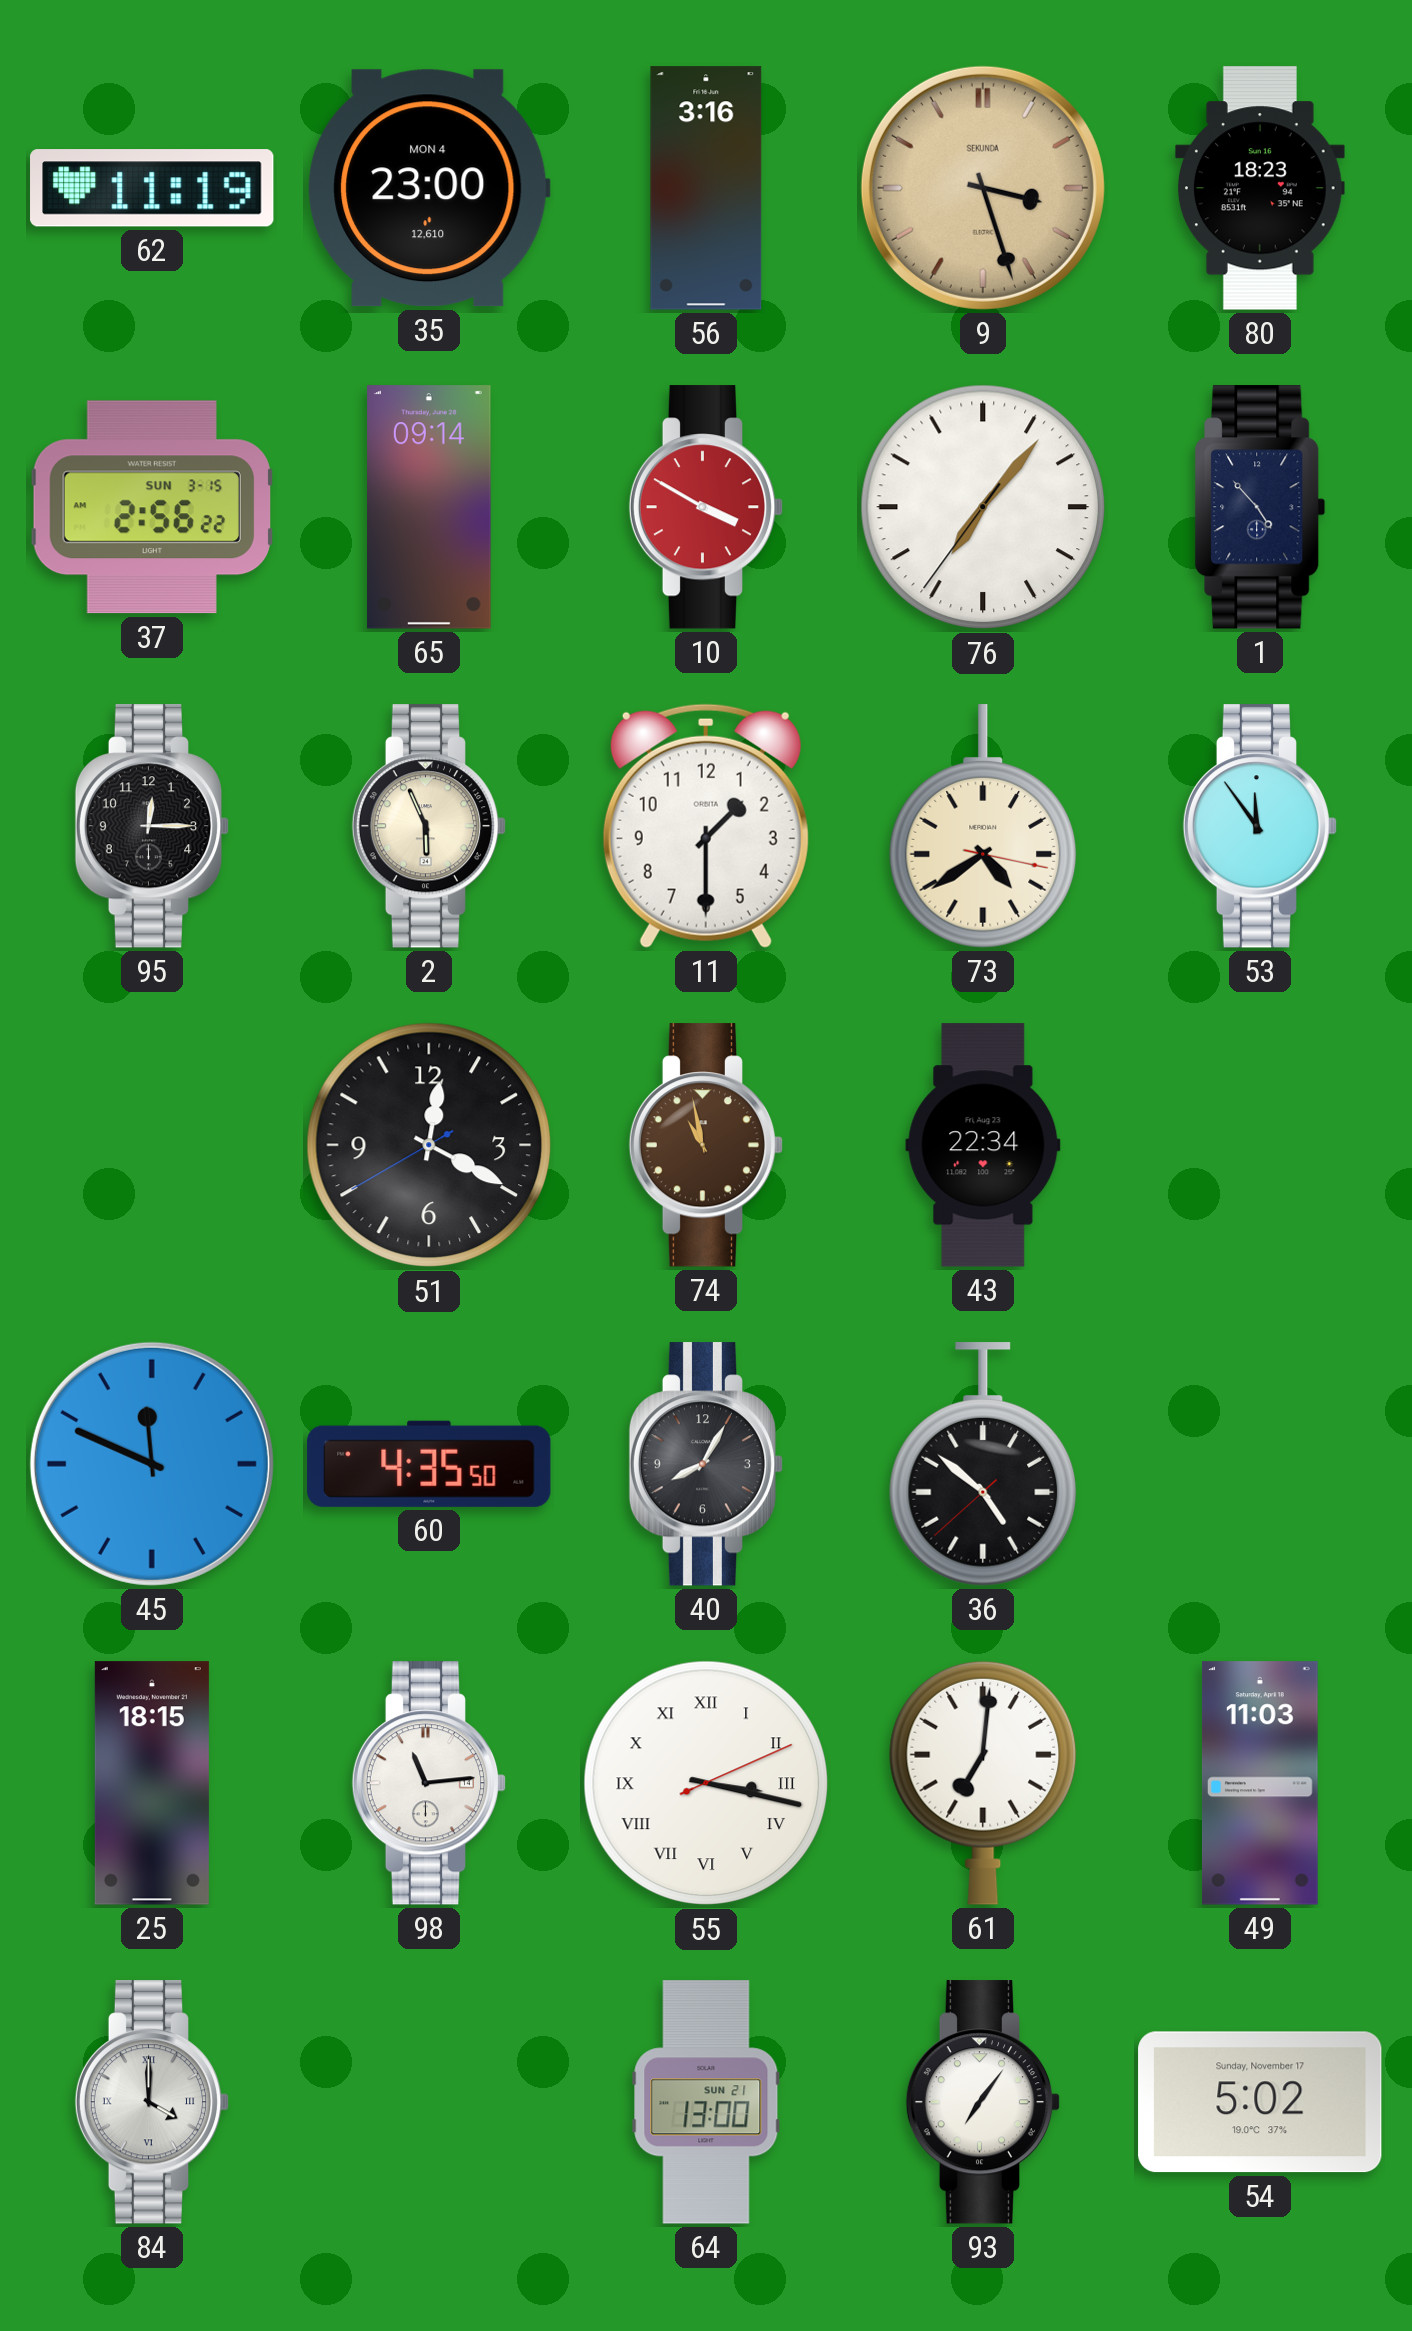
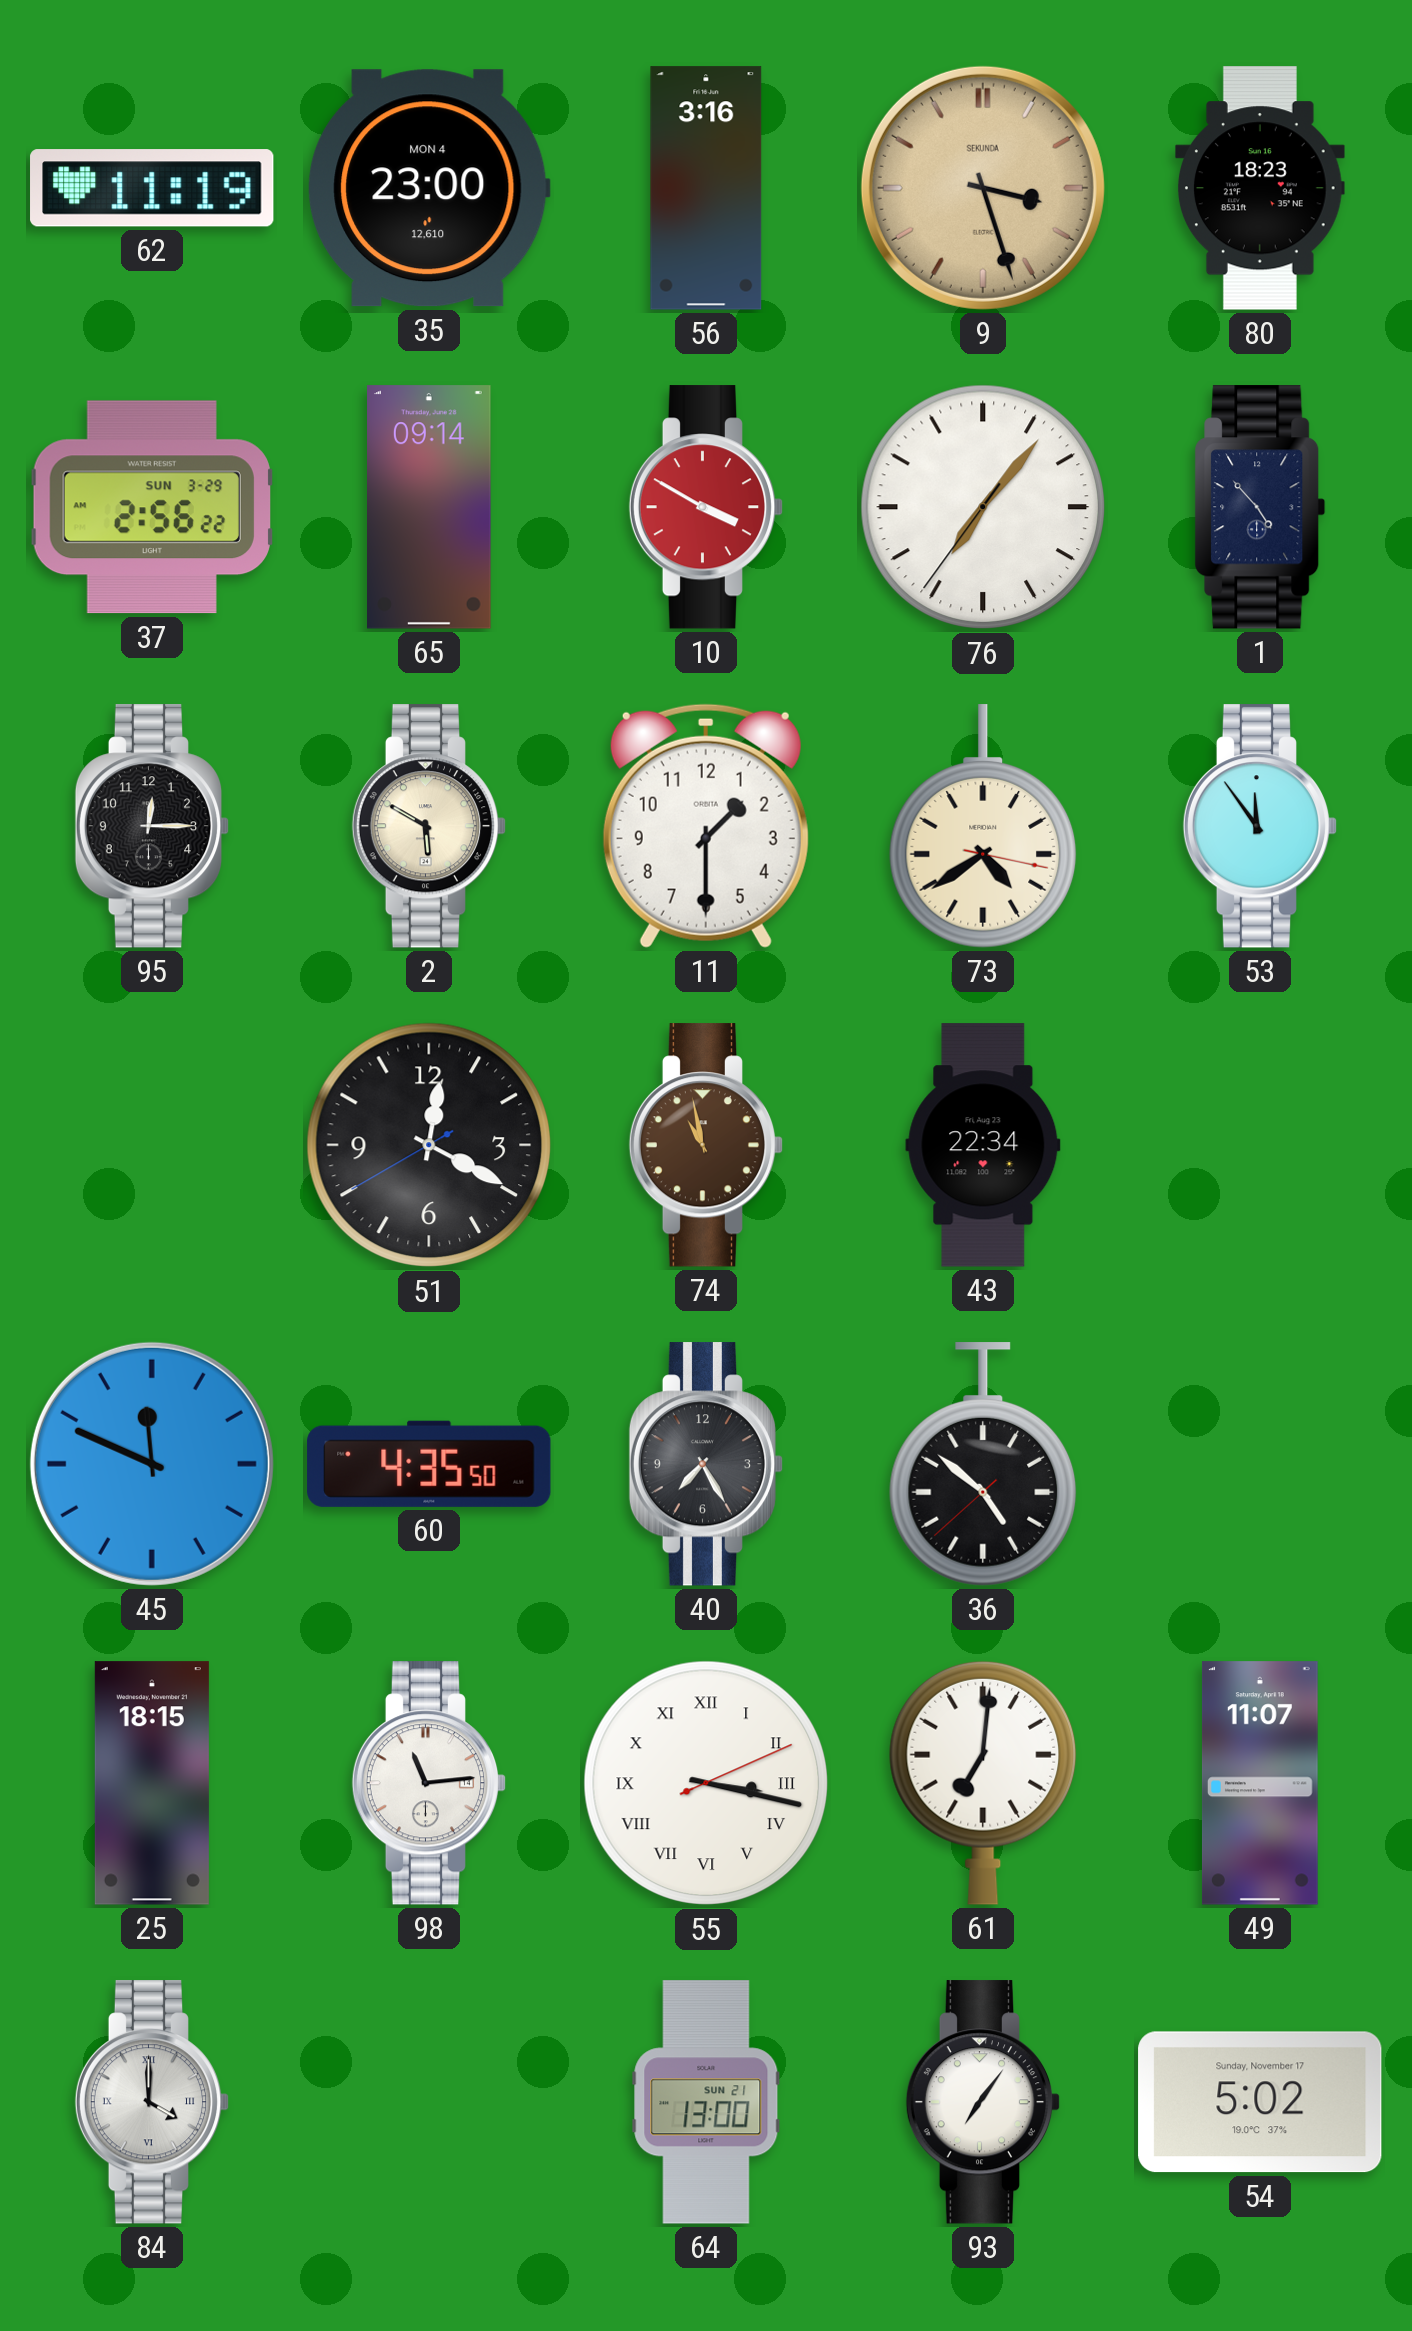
37 date: SUN 3-15 -> SUN 3-29 (152, 507)
2: 5:56 -> 5:50 (429, 826)
40: 8:05 -> 7:25 (706, 1464)
49: 11:03 -> 11:07 (1260, 1783)
